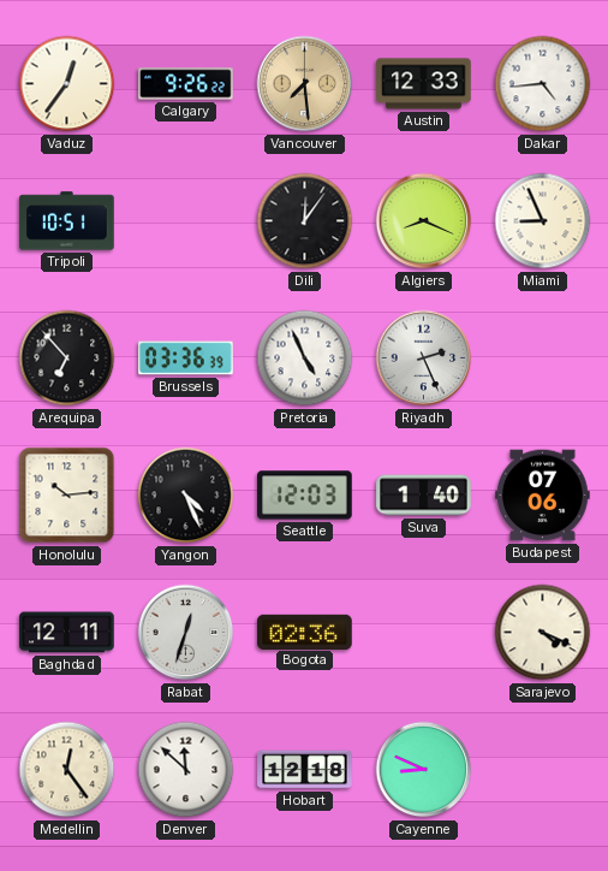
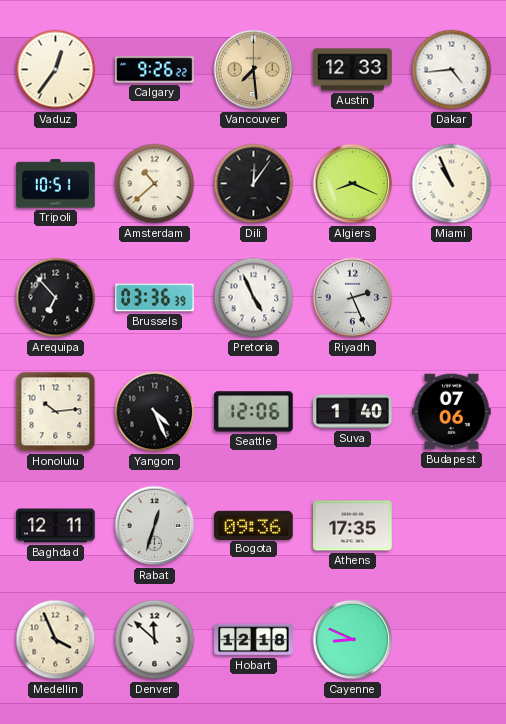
Amsterdam: none -> 10:38 (155, 184)
Miami: 8:56 -> 10:56 (452, 184)
Seattle: 12:03 -> 12:06 (254, 412)
Bogota: 02:36 -> 09:36 (254, 525)
Athens: none -> 17:35 (353, 526)
Sarajevo: 4:19 -> none (543, 633)
Medellin: 12:24 -> 3:56 (56, 640)
